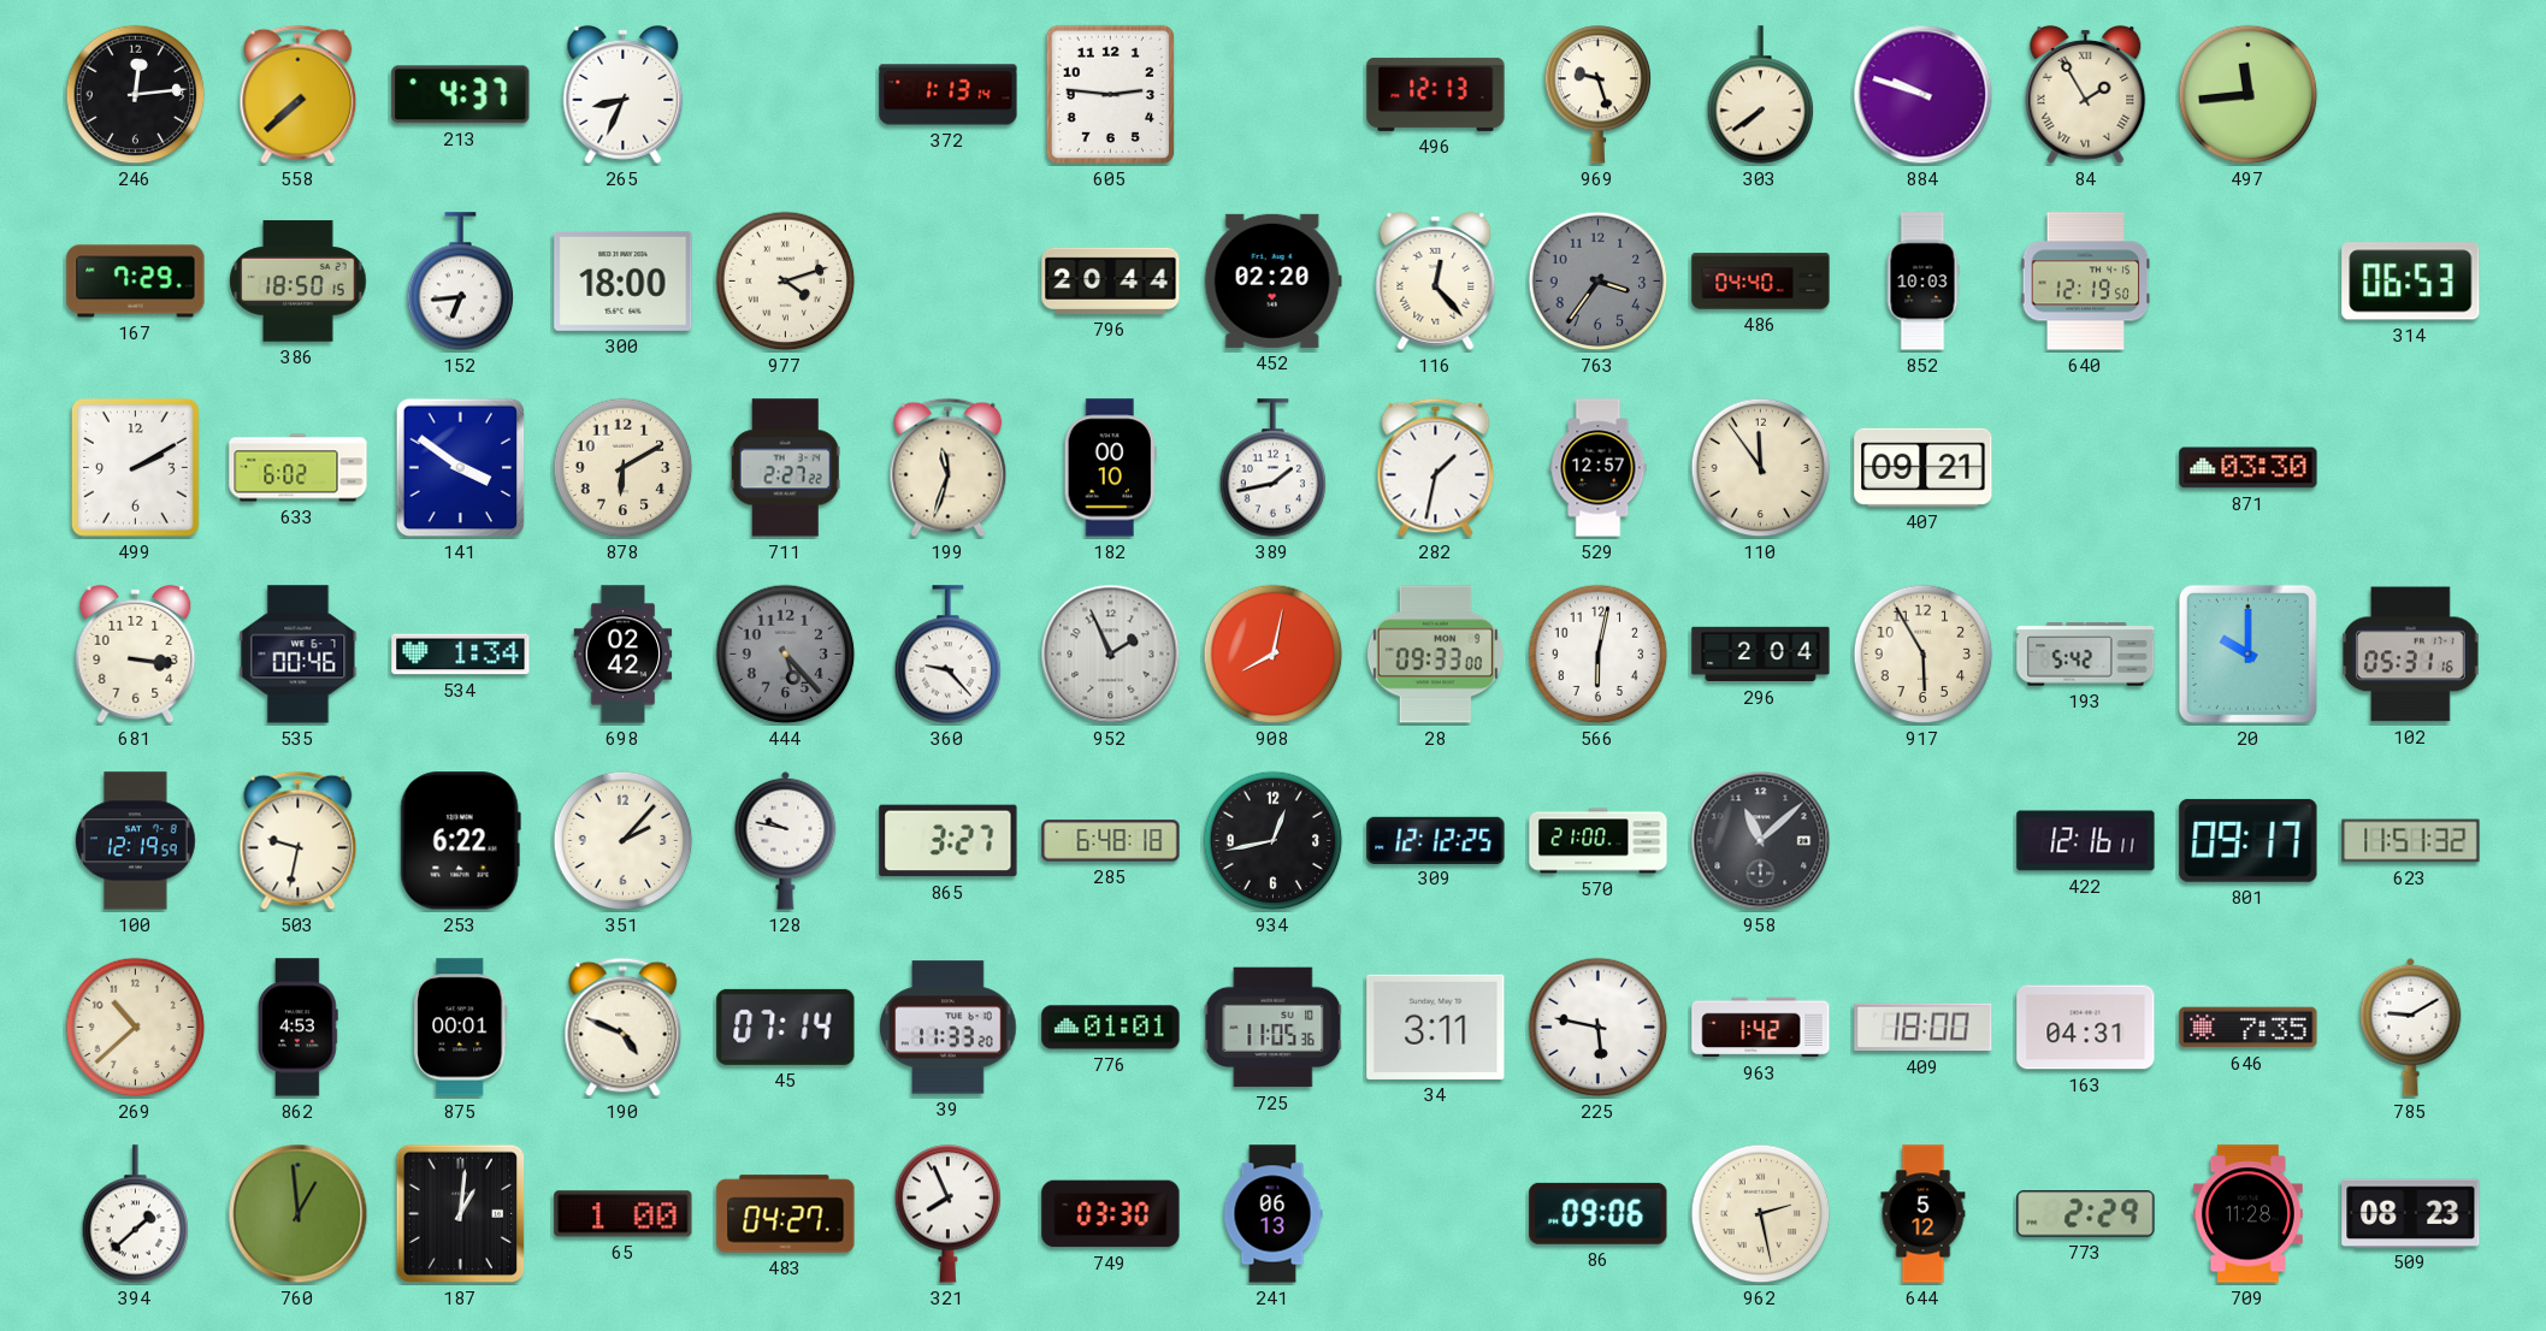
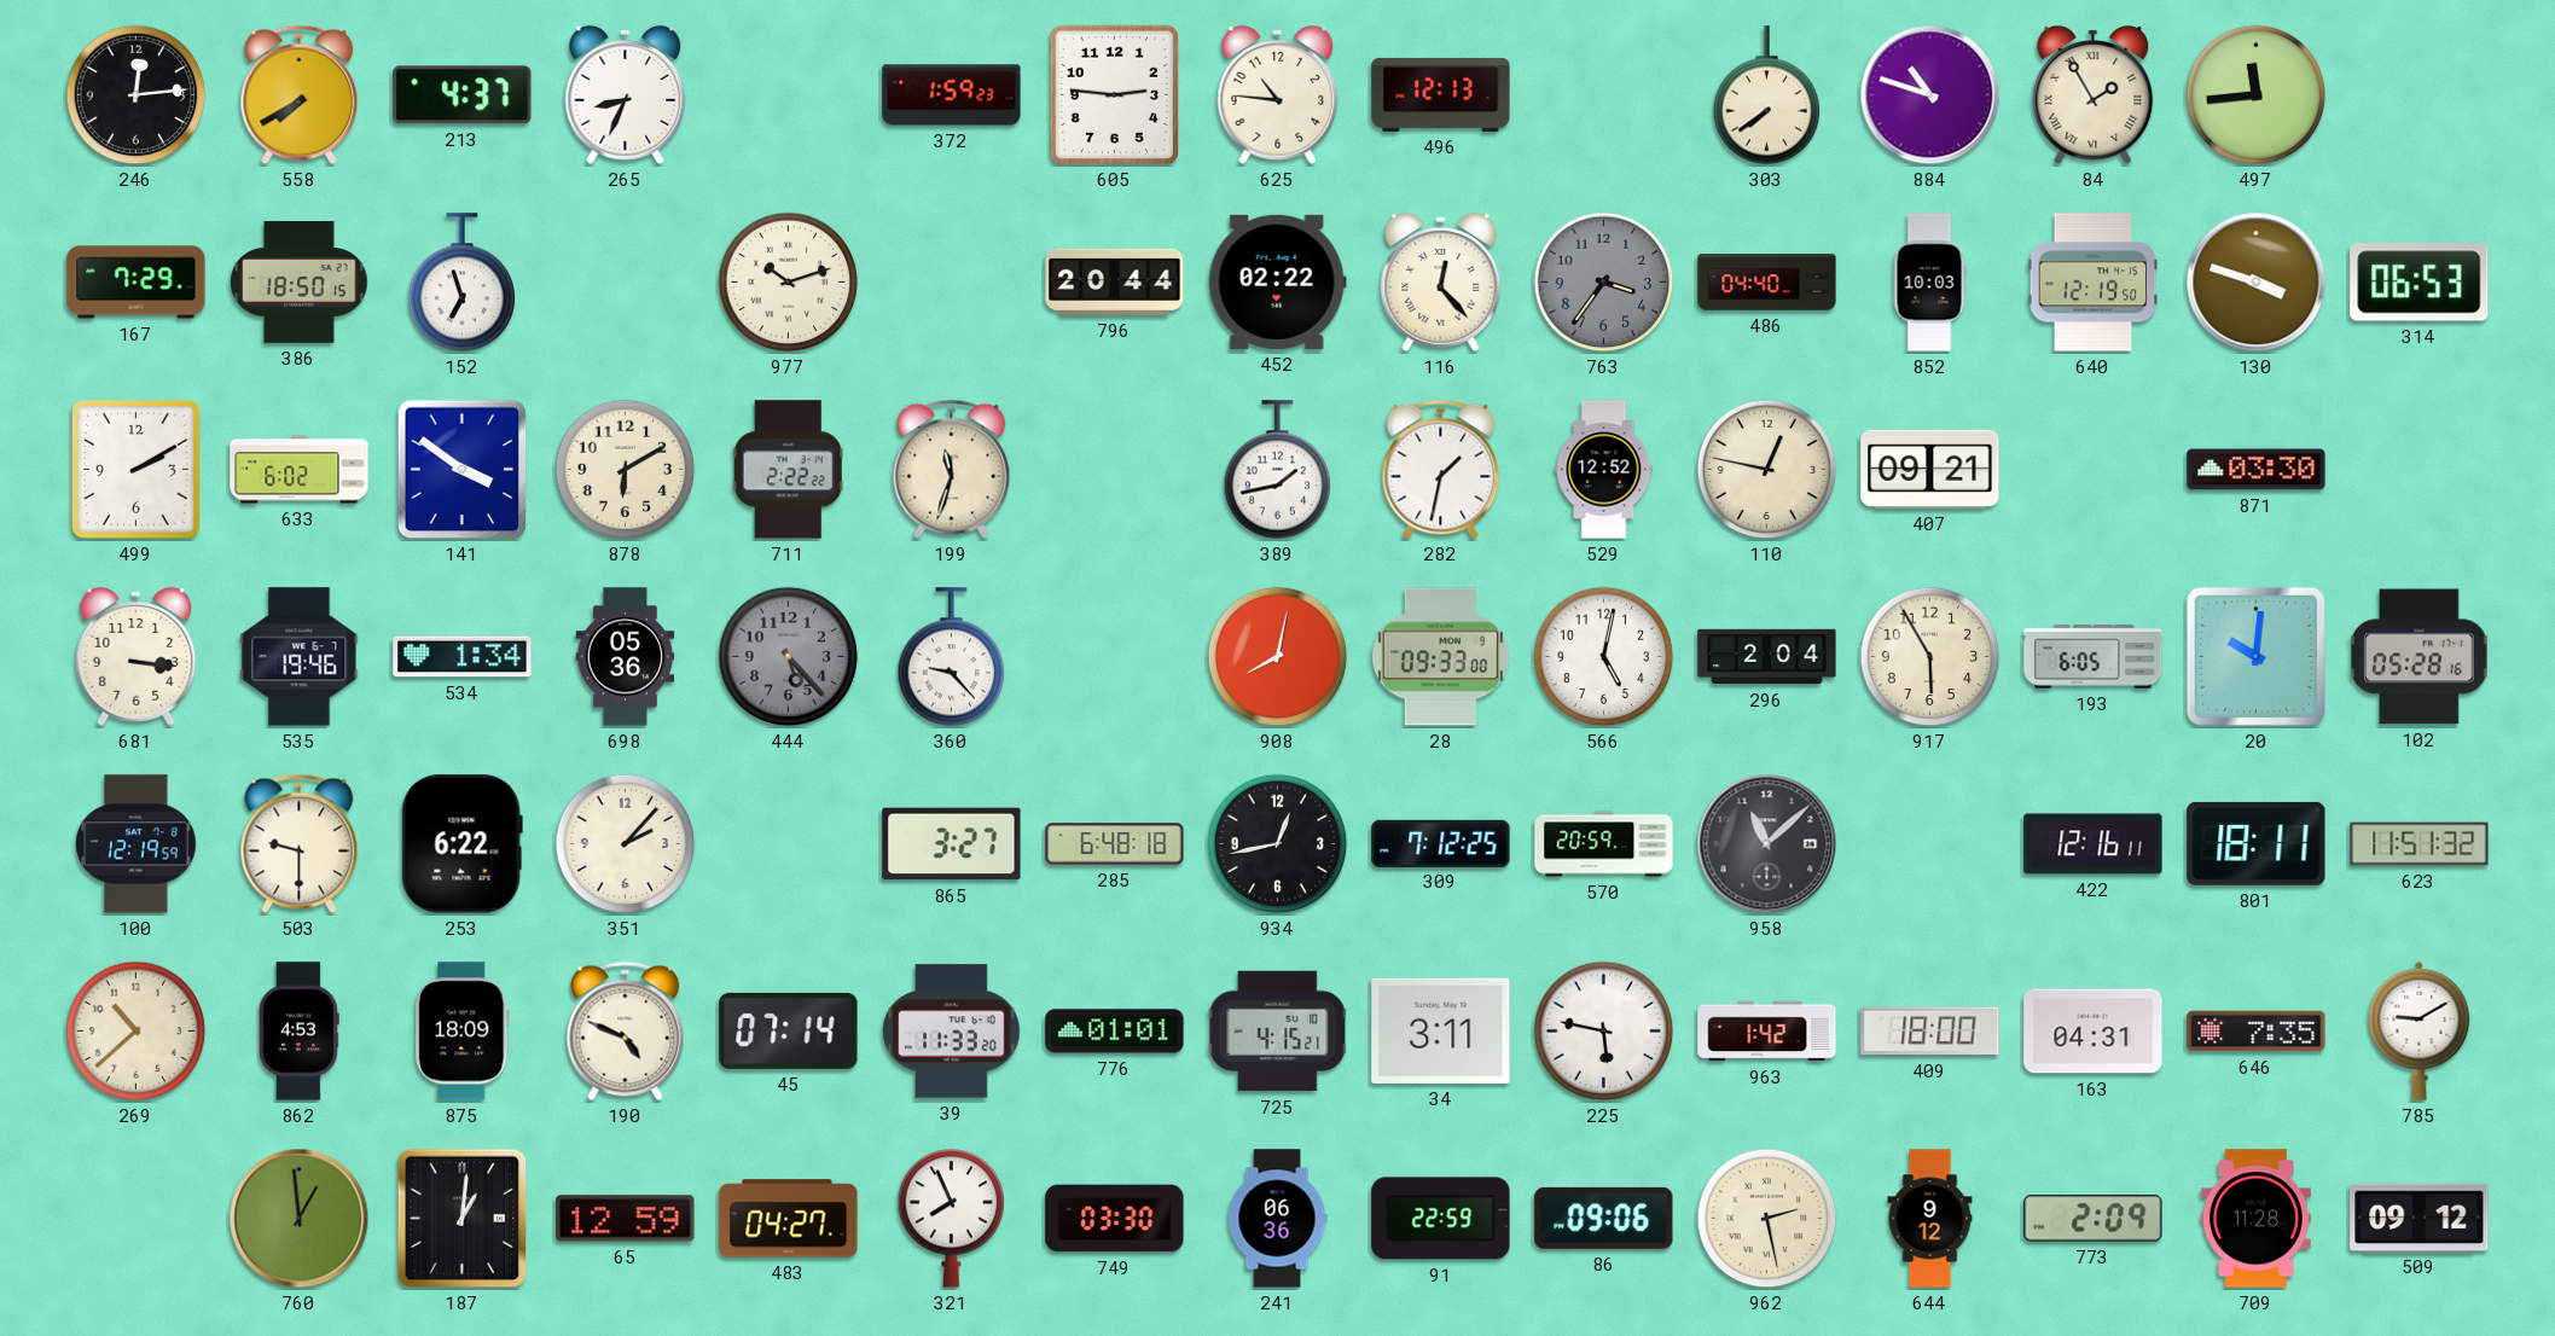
558: 7:38 -> 7:40 (300, 95)
372: 1:13 -> 1:59 (952, 95)
625: none -> 10:46 (1278, 94)
969: 9:27 -> none (1599, 95)
884: 9:48 -> 10:48 (1930, 95)
152: 6:44 -> 6:57 (463, 283)
300: 18:00 -> none (624, 280)
977: 4:12 -> 10:12 (789, 283)
452: 02:20 -> 02:22 (1277, 281)
130: none -> 3:48 (2257, 283)
711: 2:27 -> 2:22 (788, 470)
182: 00:10 -> none (1110, 468)
529: 12:57 -> 12:52 (1604, 470)
110: 11:54 -> 12:47 (1767, 470)
535: 00:46 -> 19:46 (300, 657)
698: 02:42 -> 05:36 (626, 657)
952: 1:56 -> none (1111, 655)
566: 6:02 -> 5:02 (1604, 657)
193: 5:42 -> 6:05 (2094, 657)
20: 10:00 -> 10:01 (2255, 656)
102: 05:31 -> 05:28 (2420, 657)
503: 9:32 -> 9:30 (300, 844)
128: 9:47 -> none (786, 840)
309: 12:12 -> 7:12 (1441, 843)
570: 21:00 -> 20:59 (1604, 844)
801: 09:17 -> 18:11 (2257, 843)
875: 00:01 -> 18:09 (463, 1032)
725: 11:05 -> 4:15 (1278, 1032)
394: 1:38 -> none (136, 1214)
65: 1:00 -> 12:59 (626, 1219)
241: 06:13 -> 06:36 (1277, 1219)
91: none -> 22:59 (1441, 1219)
644: 5:12 -> 9:12 (1930, 1219)
773: 2:29 -> 2:09 (2094, 1219)
509: 08:23 -> 09:12 (2420, 1218)
